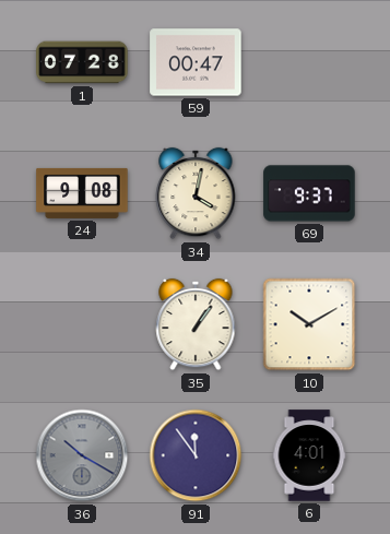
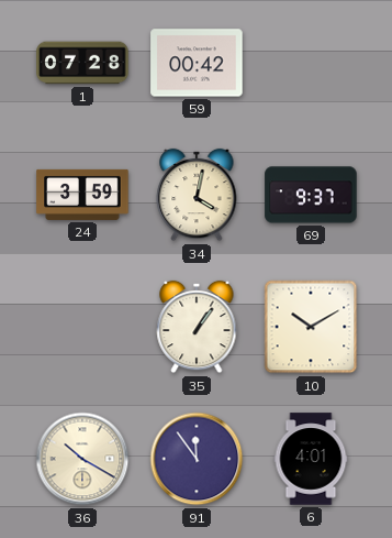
59: 00:47 -> 00:42 (197, 63)
24: 9:08 -> 3:59 (82, 195)
36 dial: grey -> cream (82, 459)
